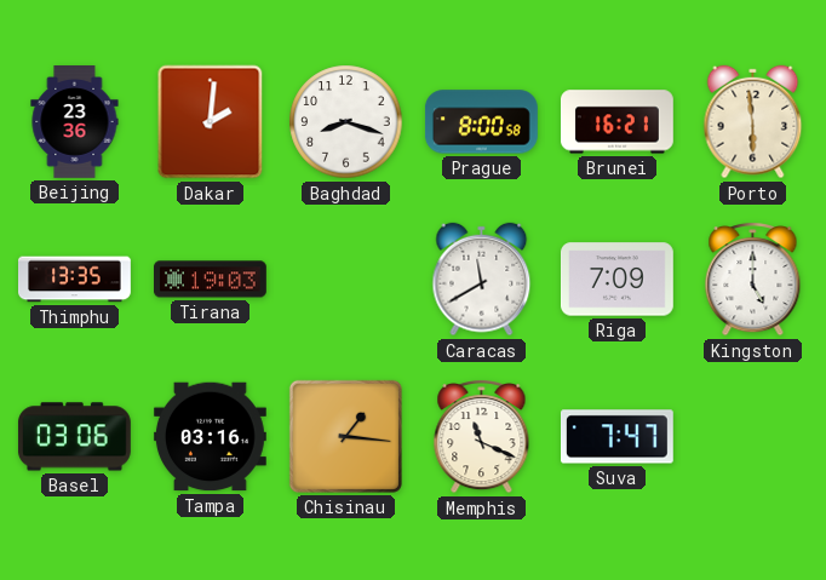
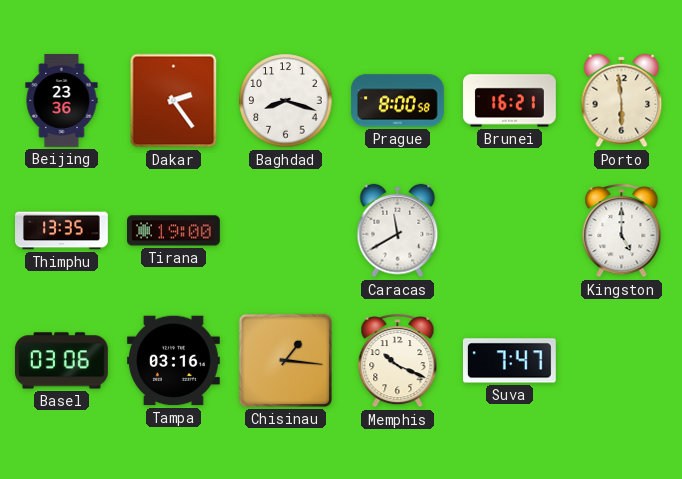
Dakar: 2:01 -> 2:24 (174, 101)
Tirana: 19:03 -> 19:00 (174, 231)
Riga: 7:09 -> none (616, 280)
Memphis: 11:19 -> 10:19 (398, 360)
